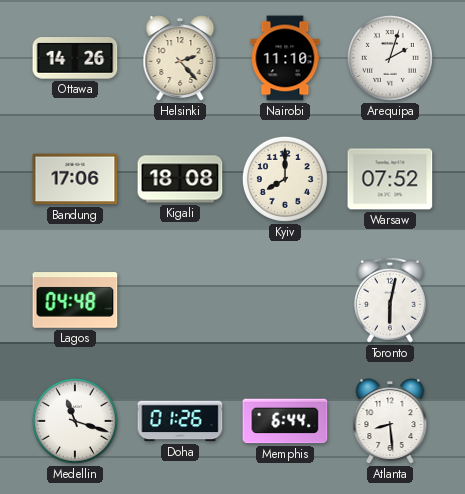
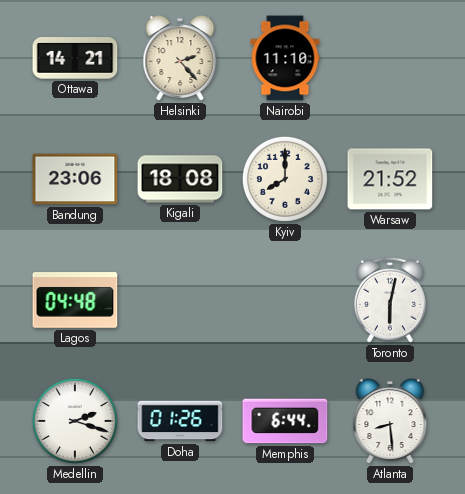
Ottawa: 14:26 -> 14:21 (75, 59)
Arequipa: 2:03 -> none (390, 58)
Bandung: 17:06 -> 23:06 (75, 179)
Warsaw: 07:52 -> 21:52 (390, 179)
Medellin: 11:18 -> 2:18 (75, 421)
